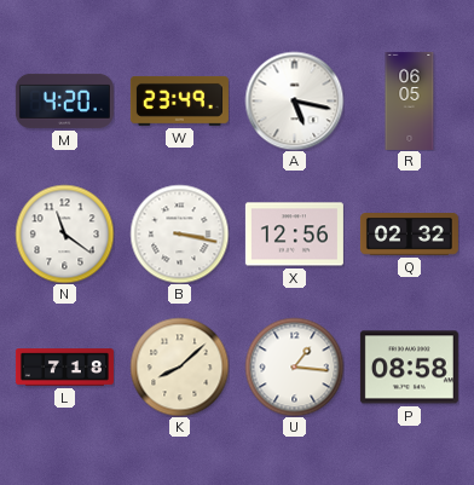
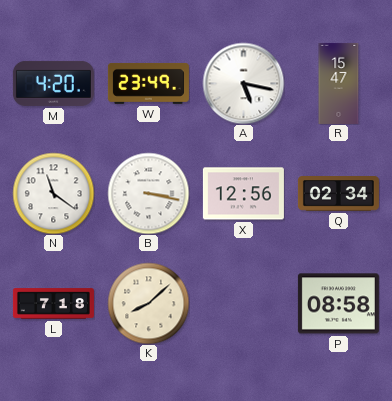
R: 06:05 -> 15:47 (339, 83)
Q: 02:32 -> 02:34 (338, 194)
U: 1:16 -> none (294, 366)
